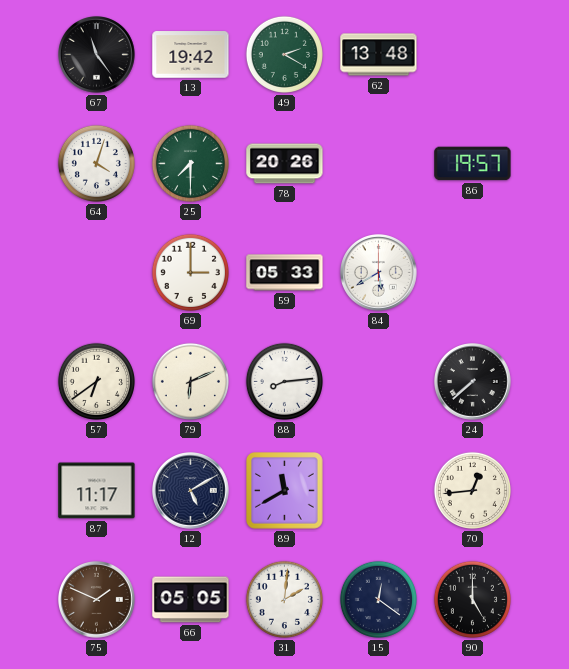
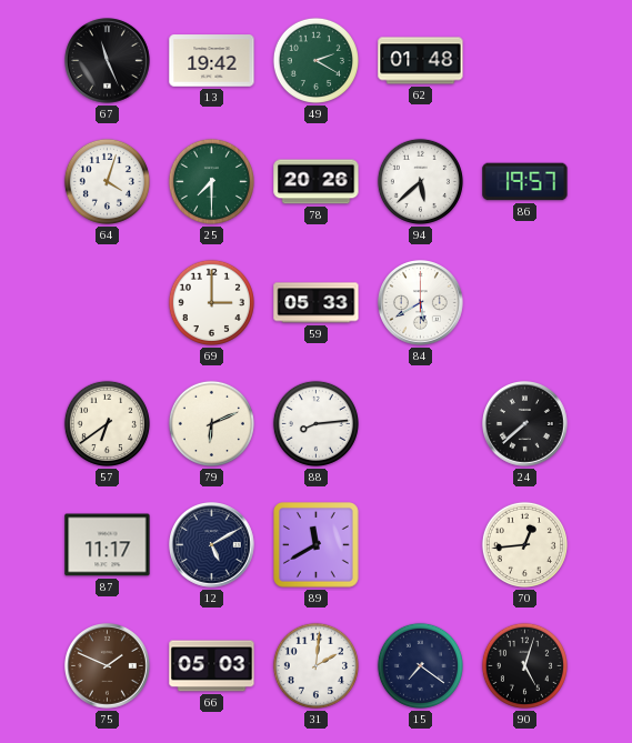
67: 11:24 -> 11:26 (108, 61)
62: 13:48 -> 01:48 (421, 61)
94: none -> 5:38 (420, 181)
66: 05:05 -> 05:03 (212, 666)
15: 12:21 -> 7:21 (420, 665)
90: 5:00 -> 5:03 (524, 665)
